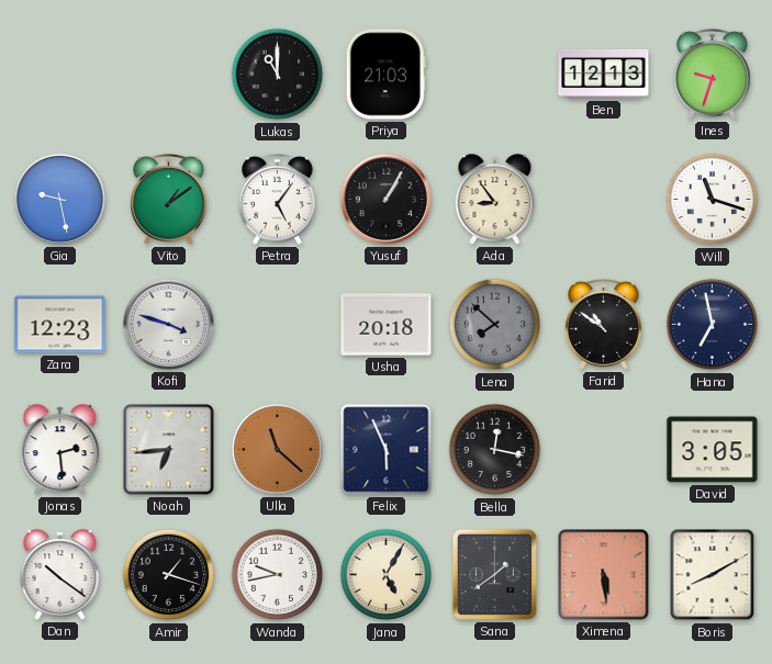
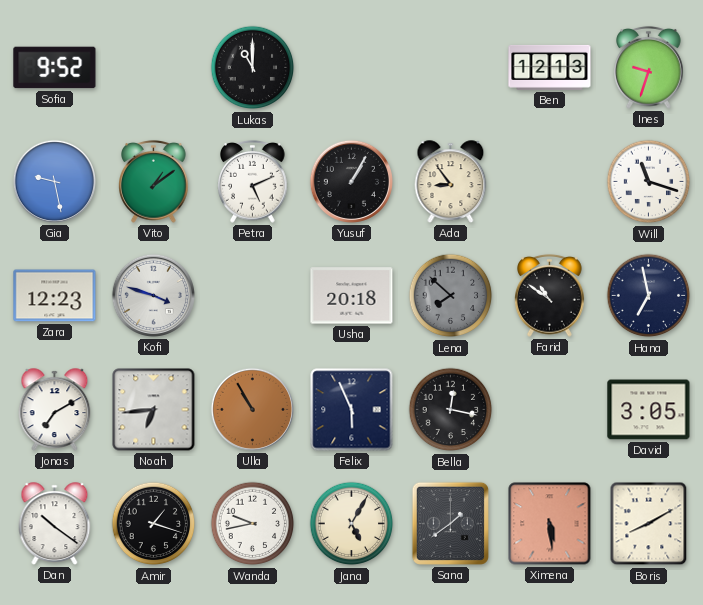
Sofia: none -> 9:52 (55, 68)
Priya: 21:03 -> none (385, 75)
Petra: 5:06 -> 5:11 (253, 182)
Jonas: 2:29 -> 7:10 (55, 410)
Ulla: 11:22 -> 10:55 (252, 409)
